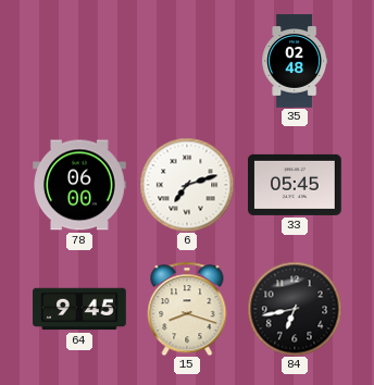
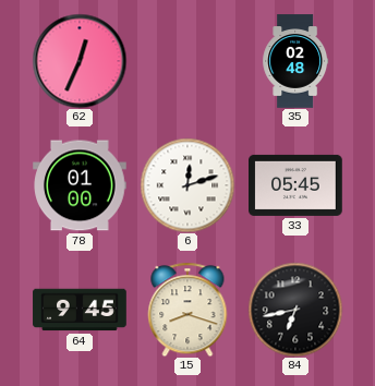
62: none -> 12:34 (80, 61)
78: 06:00 -> 01:00 (80, 185)
6: 7:12 -> 12:12 (187, 185)
